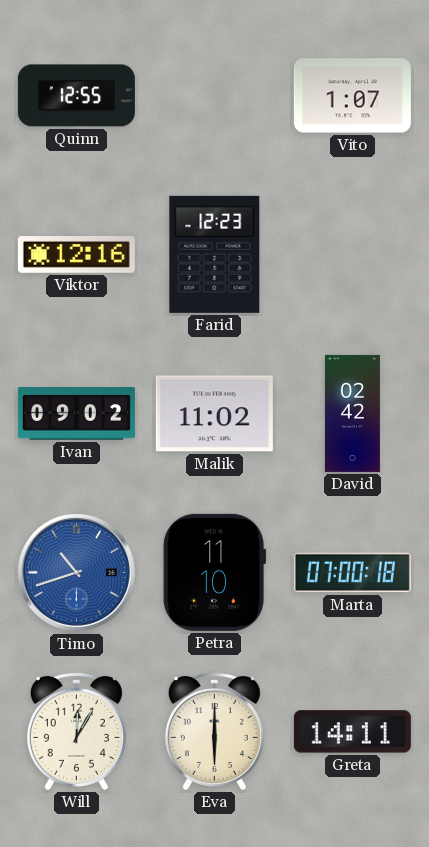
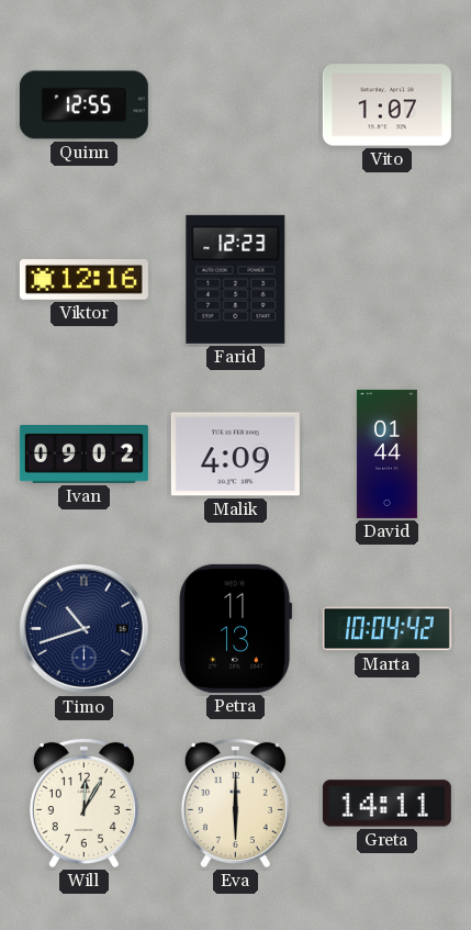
Malik: 11:02 -> 4:09 (235, 455)
David: 02:42 -> 01:44 (386, 453)
Timo dial: blue -> navy (83, 628)
Petra: 11:10 -> 11:13 (236, 628)
Marta: 07:00 -> 10:04 (386, 629)
